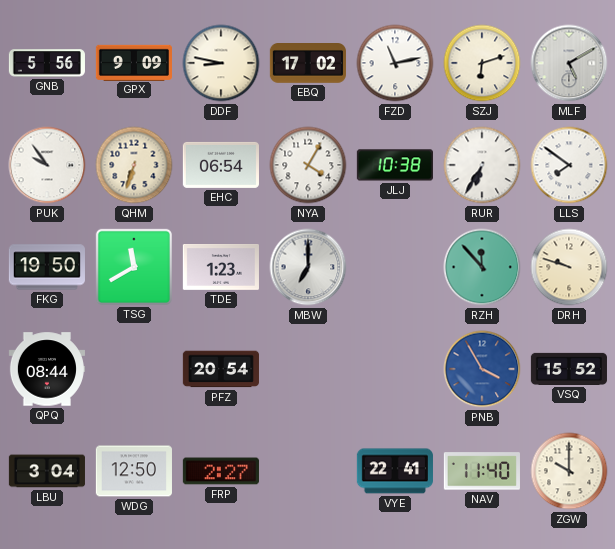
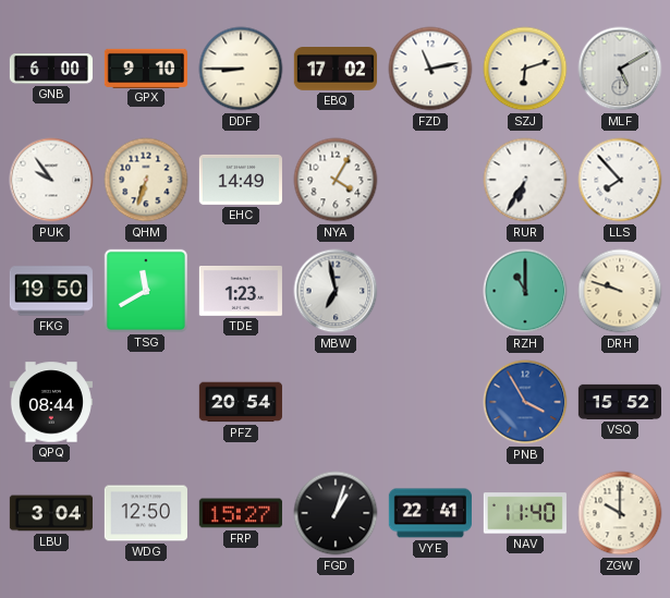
GNB: 5:56 -> 6:00 (51, 69)
GPX: 9:09 -> 9:10 (146, 68)
DDF: 8:47 -> 8:45 (241, 69)
EHC: 06:54 -> 14:49 (241, 180)
JLJ: 10:38 -> none (395, 165)
LLS: 7:51 -> 7:53 (620, 180)
MBW: 7:00 -> 6:58 (336, 291)
RZH: 11:53 -> 11:00 (525, 291)
FRP: 2:27 -> 15:27 (241, 513)
FGD: none -> 1:03 (336, 513)
